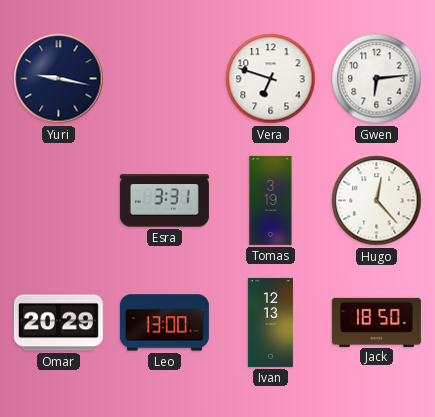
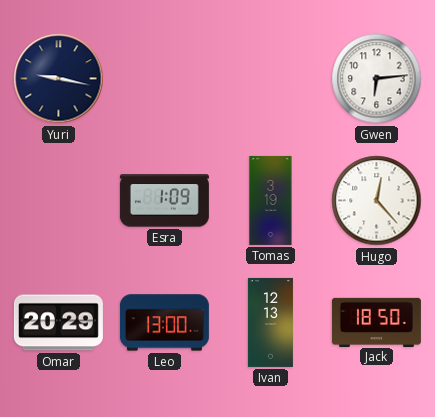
Vera: 6:48 -> none (271, 79)
Esra: 3:31 -> 1:09 (164, 201)
